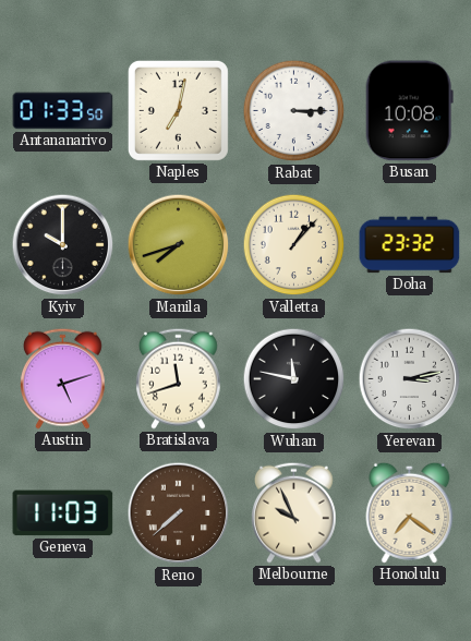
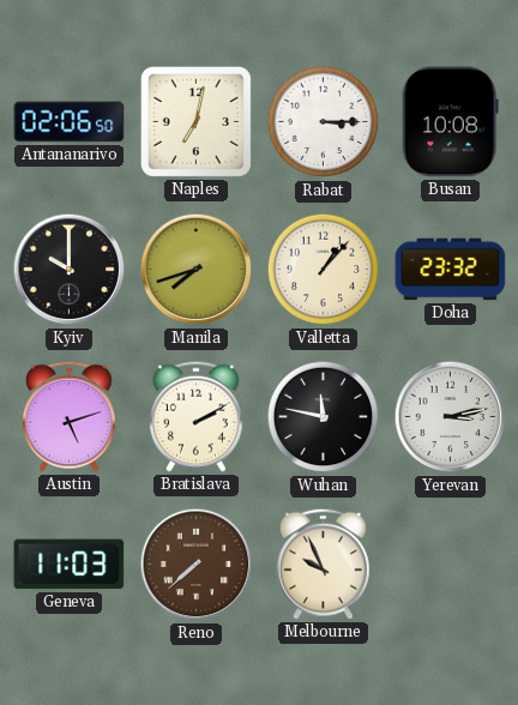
Antananarivo: 01:33 -> 02:06 (70, 122)
Bratislava: 11:42 -> 2:10 (197, 416)
Honolulu: 7:21 -> none (410, 512)
